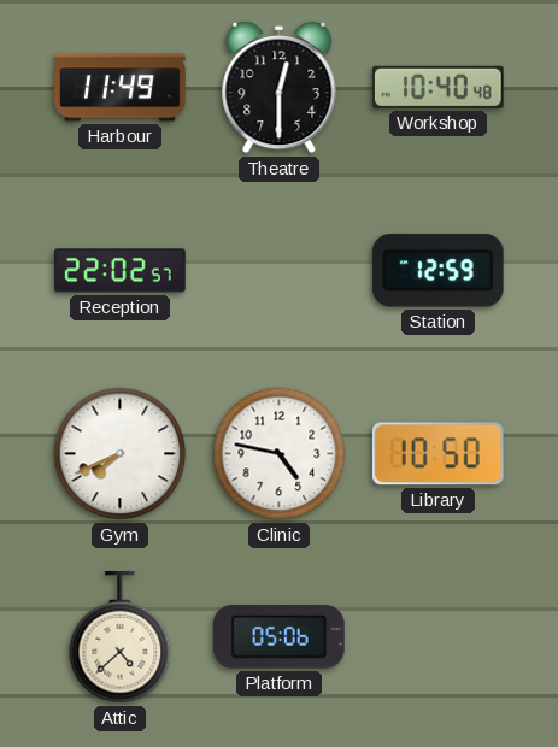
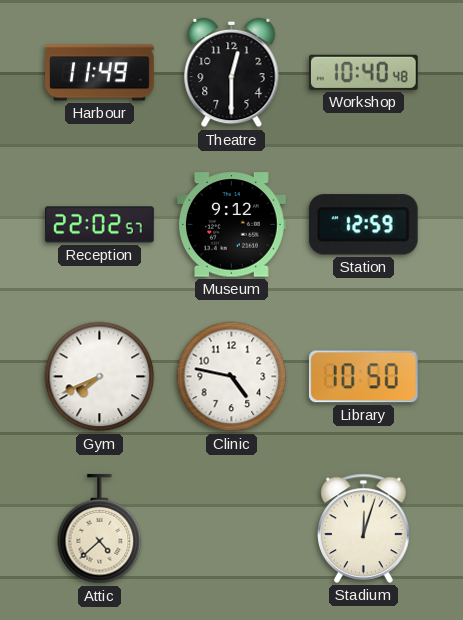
Museum: none -> 9:12 (232, 225)
Platform: 05:06 -> none (278, 637)
Stadium: none -> 12:03 (364, 528)
